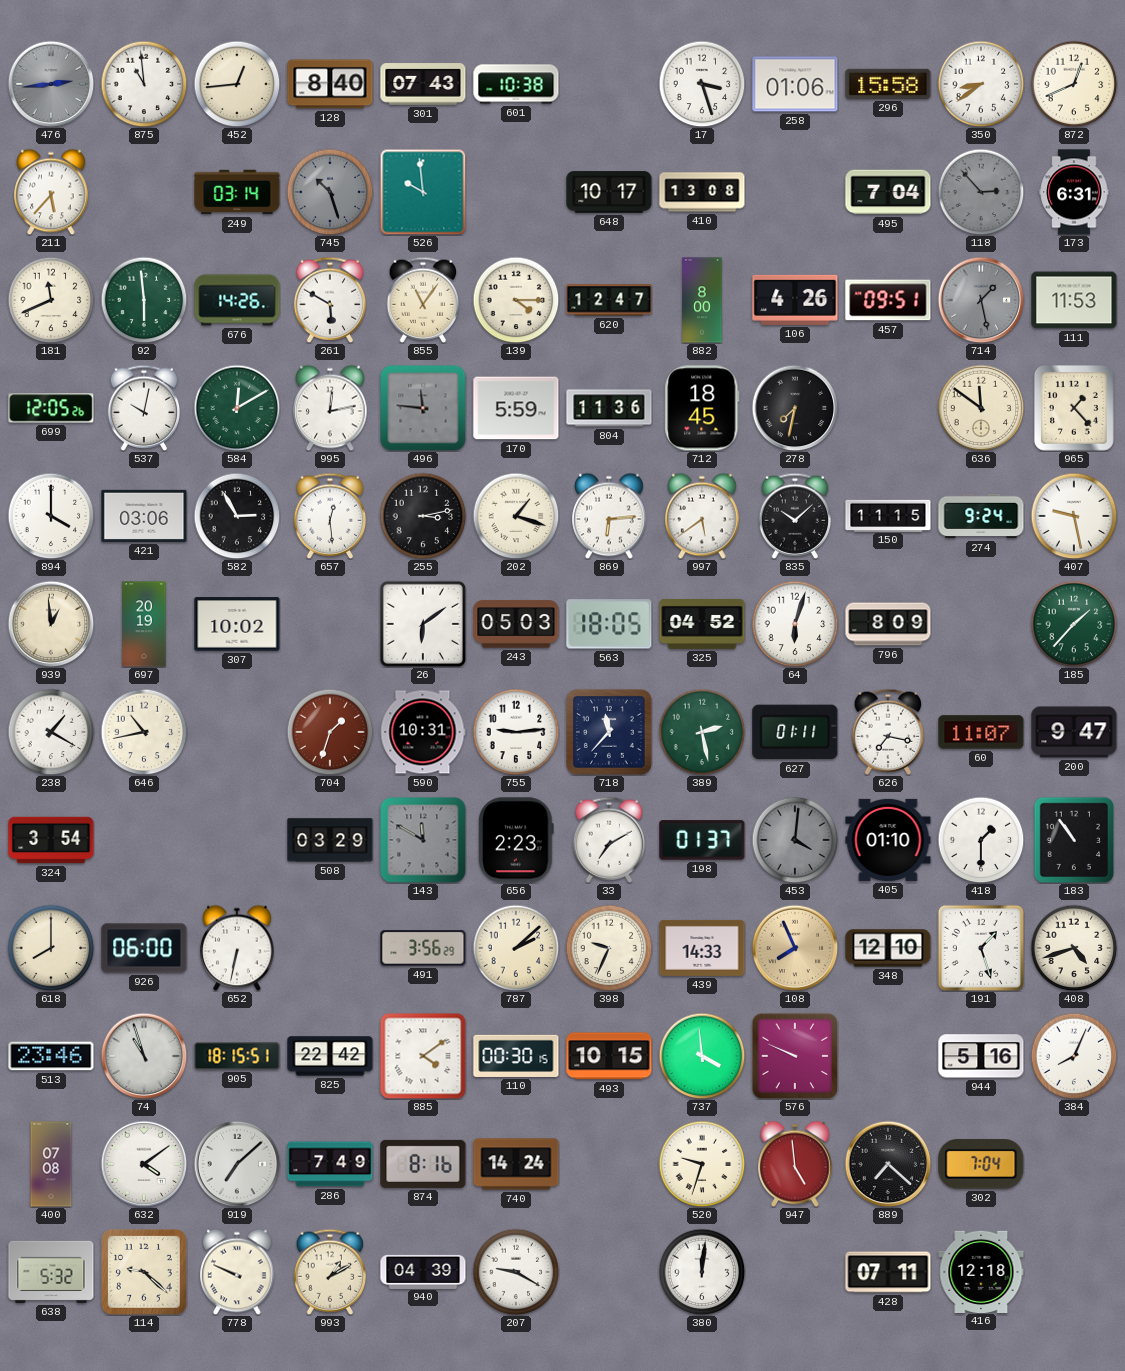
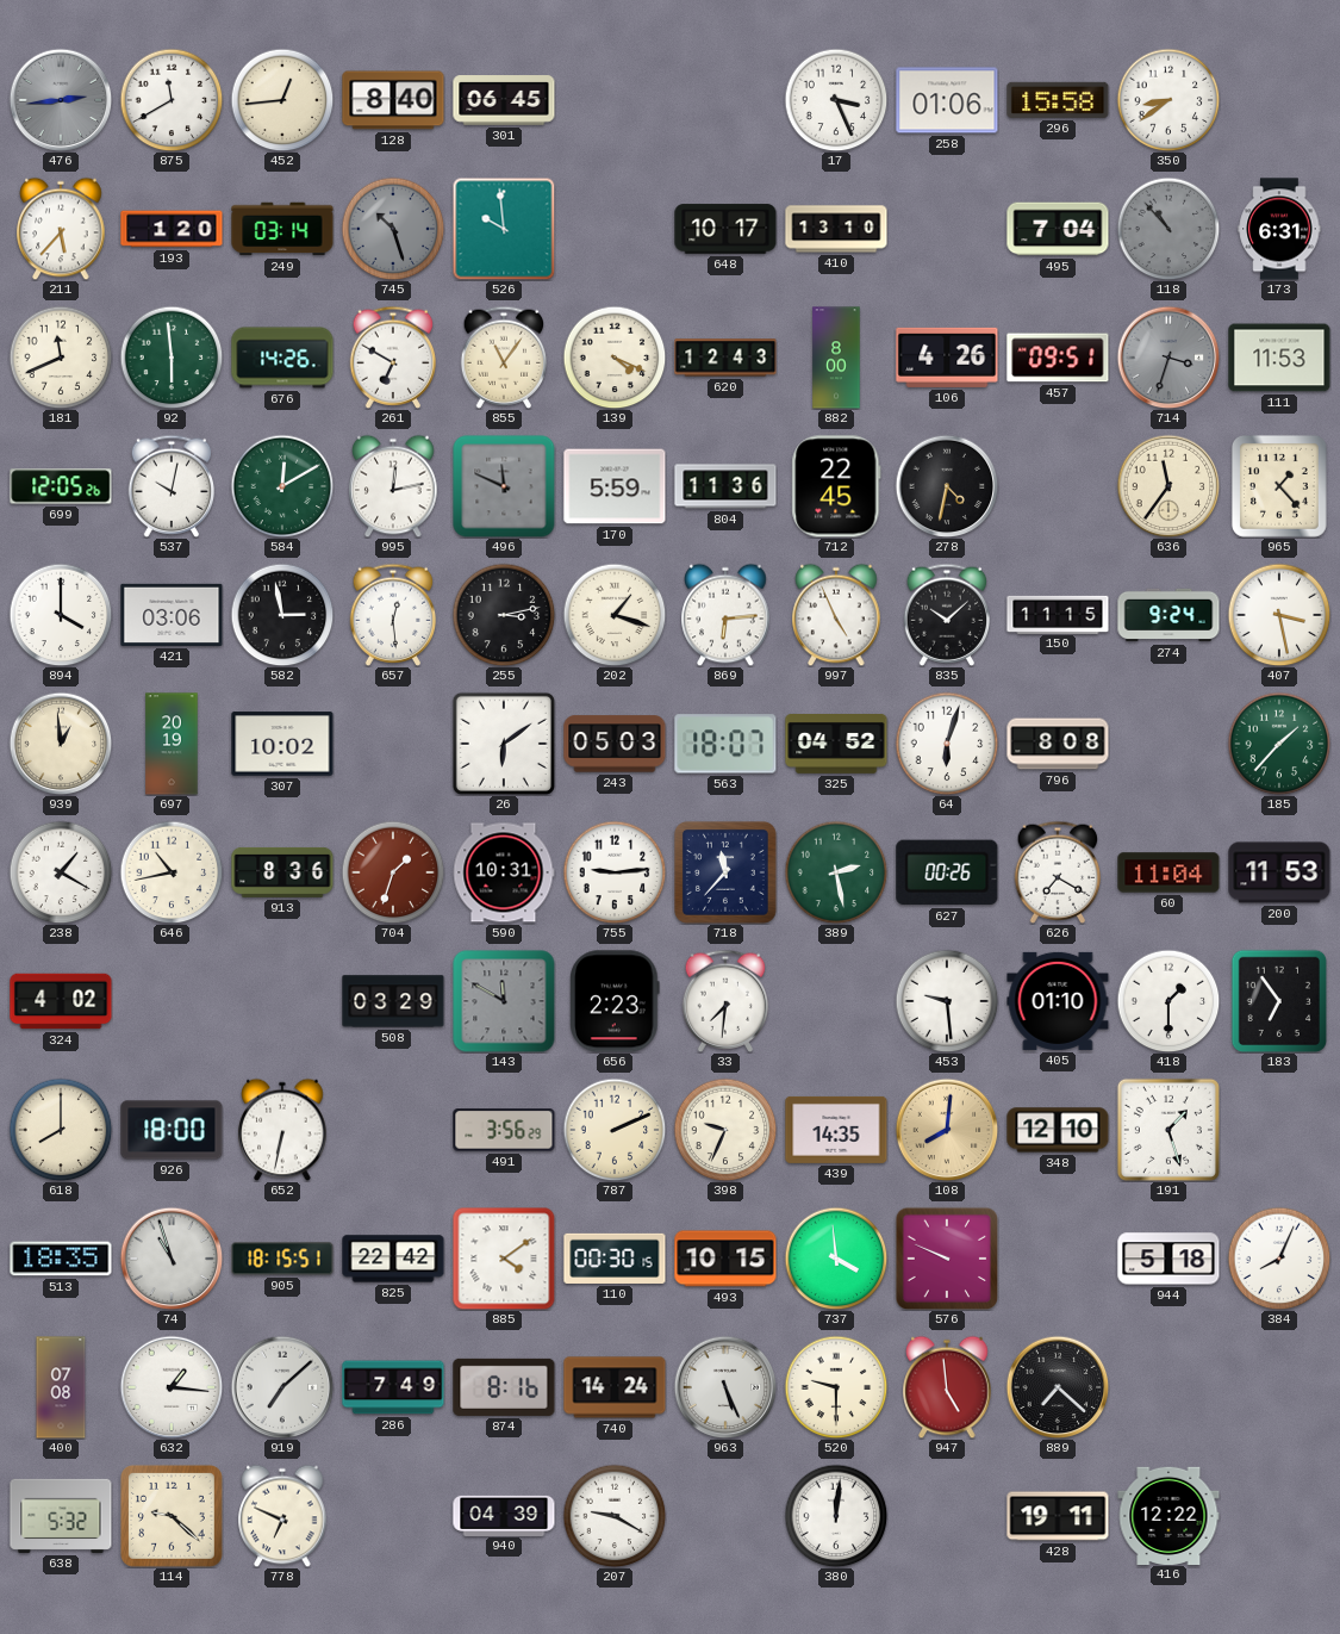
875: 10:59 -> 11:40 (172, 100)
301: 07:43 -> 06:45 (504, 100)
601: 10:38 -> none (516, 84)
17: 3:27 -> 3:26 (836, 100)
872: 12:41 -> none (1074, 84)
193: none -> 1:20 (172, 229)
410: 13:08 -> 13:10 (836, 229)
118: 2:53 -> 10:53 (1168, 229)
261: 5:50 -> 6:50 (393, 358)
139: 4:15 -> 4:19 (615, 358)
620: 12:47 -> 12:43 (725, 358)
714: 1:28 -> 3:33 (1168, 358)
496: 11:46 -> 11:49 (504, 486)
712: 18:45 -> 22:45 (836, 486)
278: 7:32 -> 4:32 (947, 486)
636: 11:51 -> 11:36 (1168, 486)
582: 2:55 -> 2:58 (282, 615)
997: 5:39 -> 4:56 (836, 615)
407: 9:28 -> 3:28 (1279, 615)
563: 18:05 -> 18:07 (725, 744)
796: 8:09 -> 8:08 (1058, 744)
913: none -> 8:36 (282, 872)
627: 01:11 -> 00:26 (947, 872)
626: 7:17 -> 7:20 (1058, 872)
60: 11:07 -> 11:04 (1168, 872)
200: 9:47 -> 11:53 (1279, 872)
324: 3:54 -> 4:02 (61, 1001)
33: 7:10 -> 7:31 (725, 1001)
198: 01:37 -> none (702, 840)
453: 4:01 -> 9:29 (947, 1001)
453 dial: grey -> white (947, 1001)
183: 10:54 -> 6:54 (1279, 1001)
926: 06:00 -> 18:00 (172, 1130)
787: 2:08 -> 2:11 (615, 1130)
439: 14:33 -> 14:35 (836, 1130)
108: 7:56 -> 8:01 (947, 1130)
408: 4:42 -> none (1074, 948)
513: 23:46 -> 18:35 (61, 1259)
944: 5:16 -> 5:18 (1168, 1259)
632: 4:09 -> 1:16 (172, 1387)
963: none -> 5:26 (725, 1387)
520: 9:33 -> 9:30 (836, 1387)
302: 7:04 -> none (981, 1164)
778: 9:49 -> 6:49 (282, 1516)
993: 1:10 -> none (330, 1272)
428: 07:11 -> 19:11 (1058, 1516)
416: 12:18 -> 12:22 (1168, 1515)
